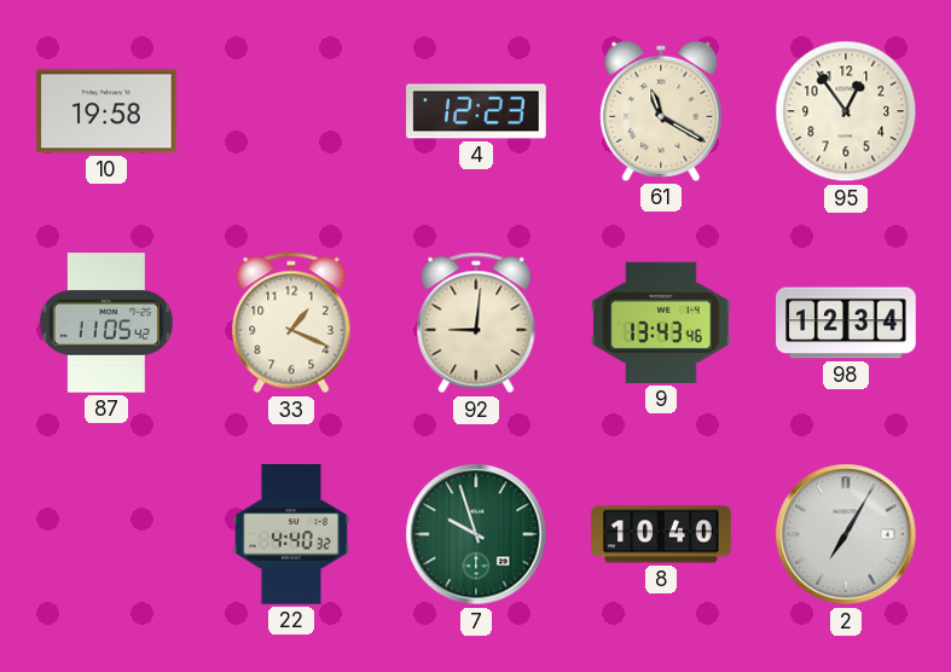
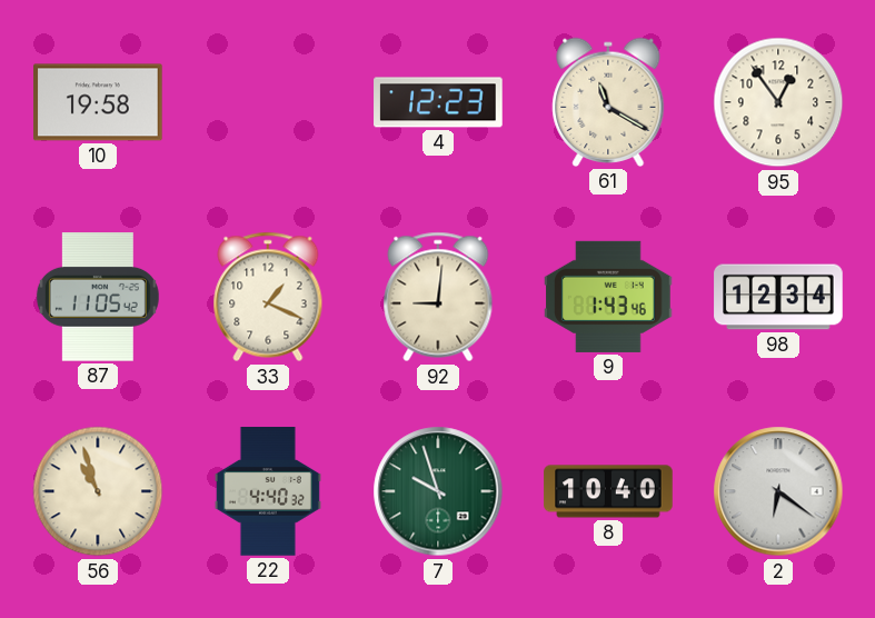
9: 13:43 -> 1:43 (608, 297)
56: none -> 10:57 (98, 491)
2: 7:05 -> 6:21 (778, 491)
